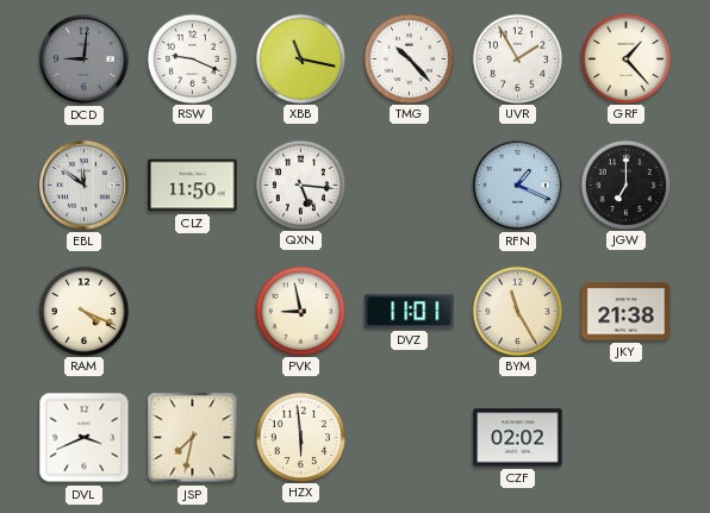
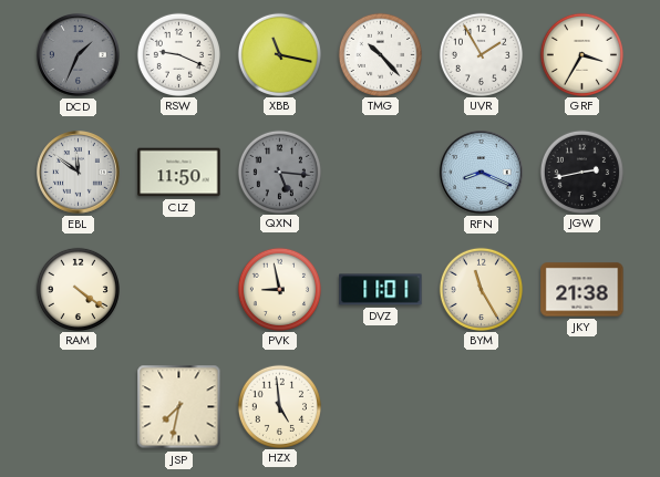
DCD: 9:01 -> 1:34 (79, 55)
GRF: 1:23 -> 3:35 (581, 54)
QXN dial: white -> grey (279, 172)
RFN: 1:19 -> 8:19 (482, 173)
JGW: 7:00 -> 2:43 (581, 172)
RAM: 4:19 -> 4:21 (78, 289)
DVL: 3:41 -> none (85, 438)
HZX: 5:59 -> 4:59 (279, 406)
CZF: 02:02 -> none (518, 438)
